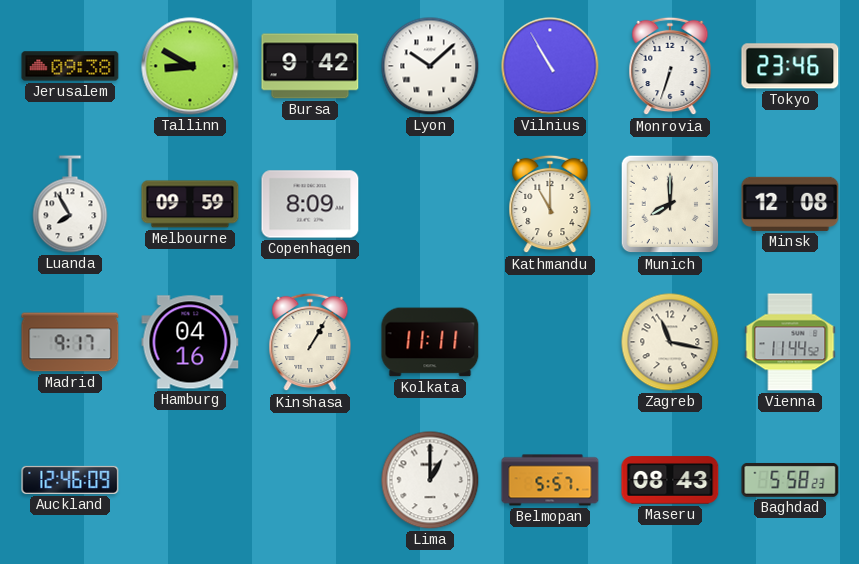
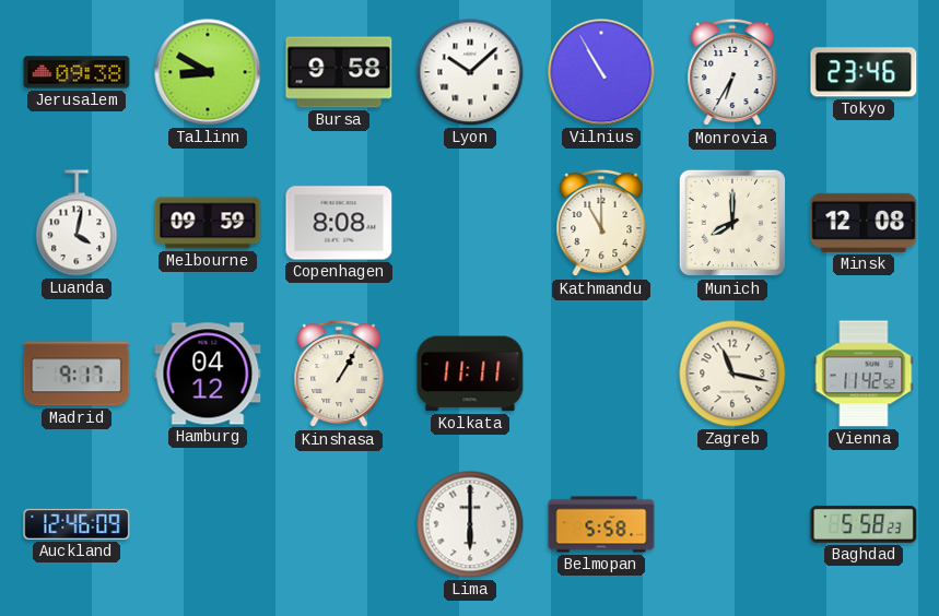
Bursa: 9:42 -> 9:58 (339, 72)
Monrovia: 6:33 -> 6:35 (732, 72)
Luanda: 7:55 -> 4:02 (77, 223)
Copenhagen: 8:09 -> 8:08 (339, 223)
Hamburg: 04:16 -> 04:12 (208, 374)
Vienna: 11:44 -> 11:42 (864, 374)
Lima: 1:00 -> 6:00 (470, 524)
Belmopan: 5:57 -> 5:58 (601, 524)
Maseru: 08:43 -> none (670, 480)
